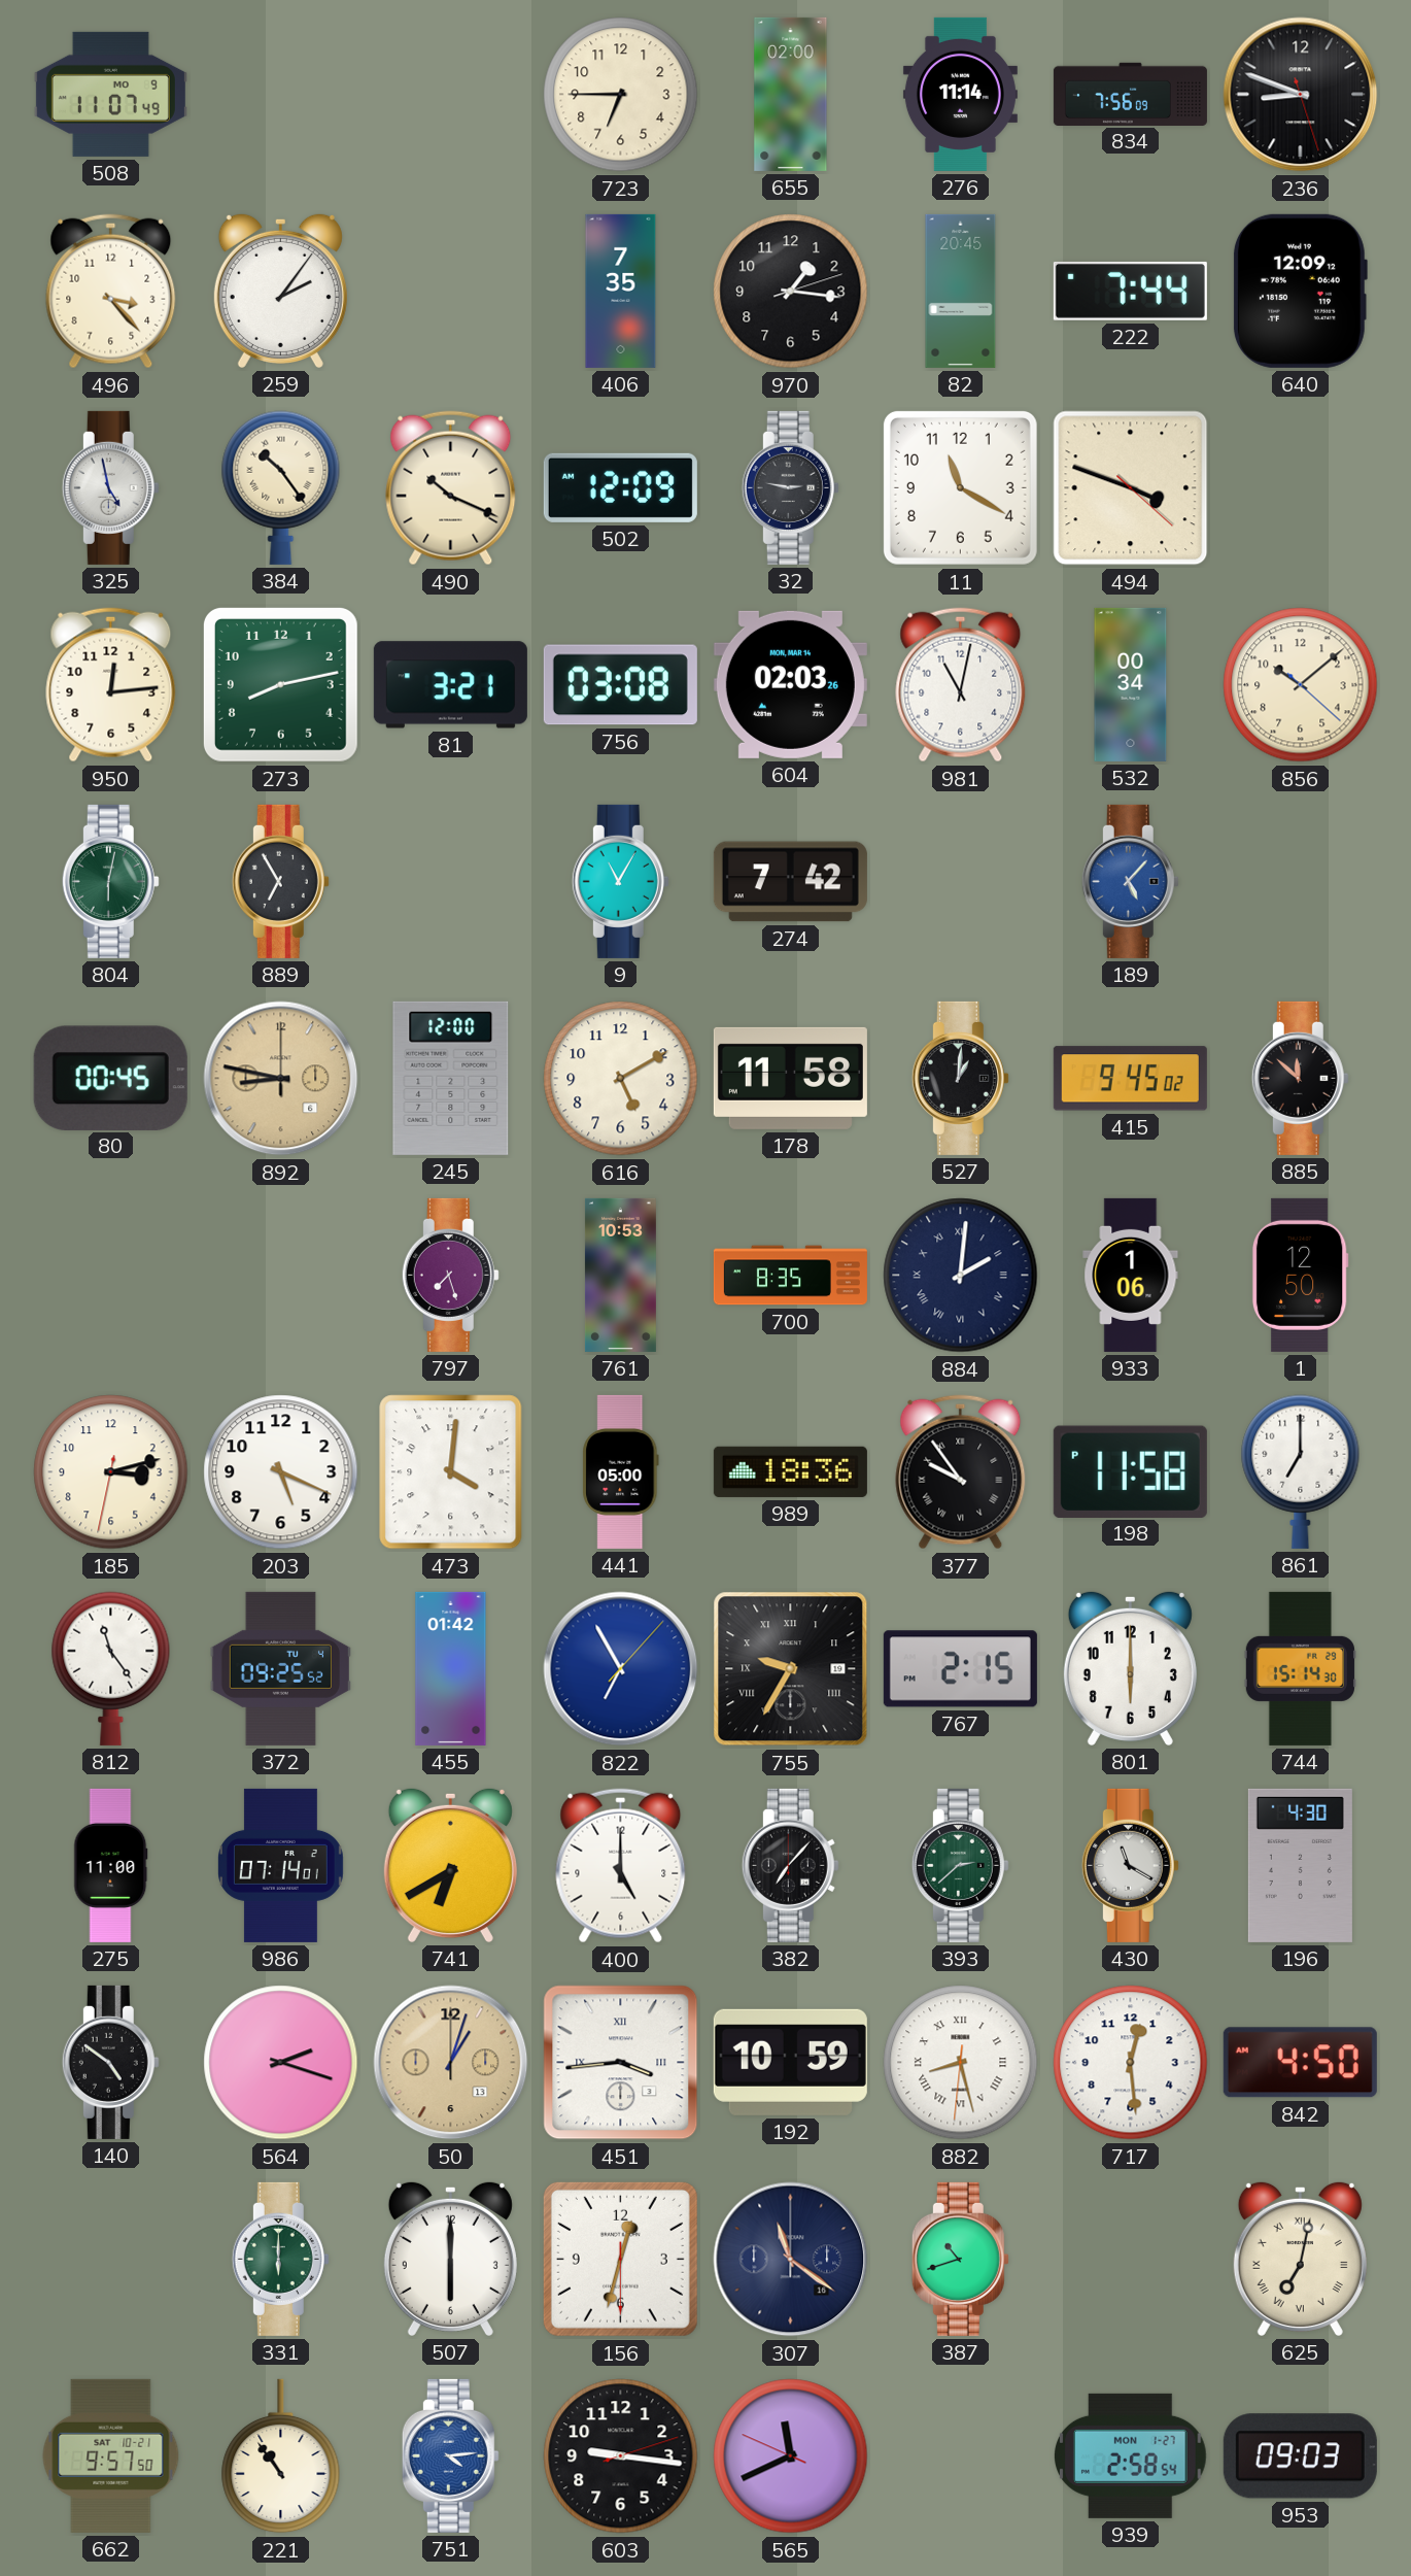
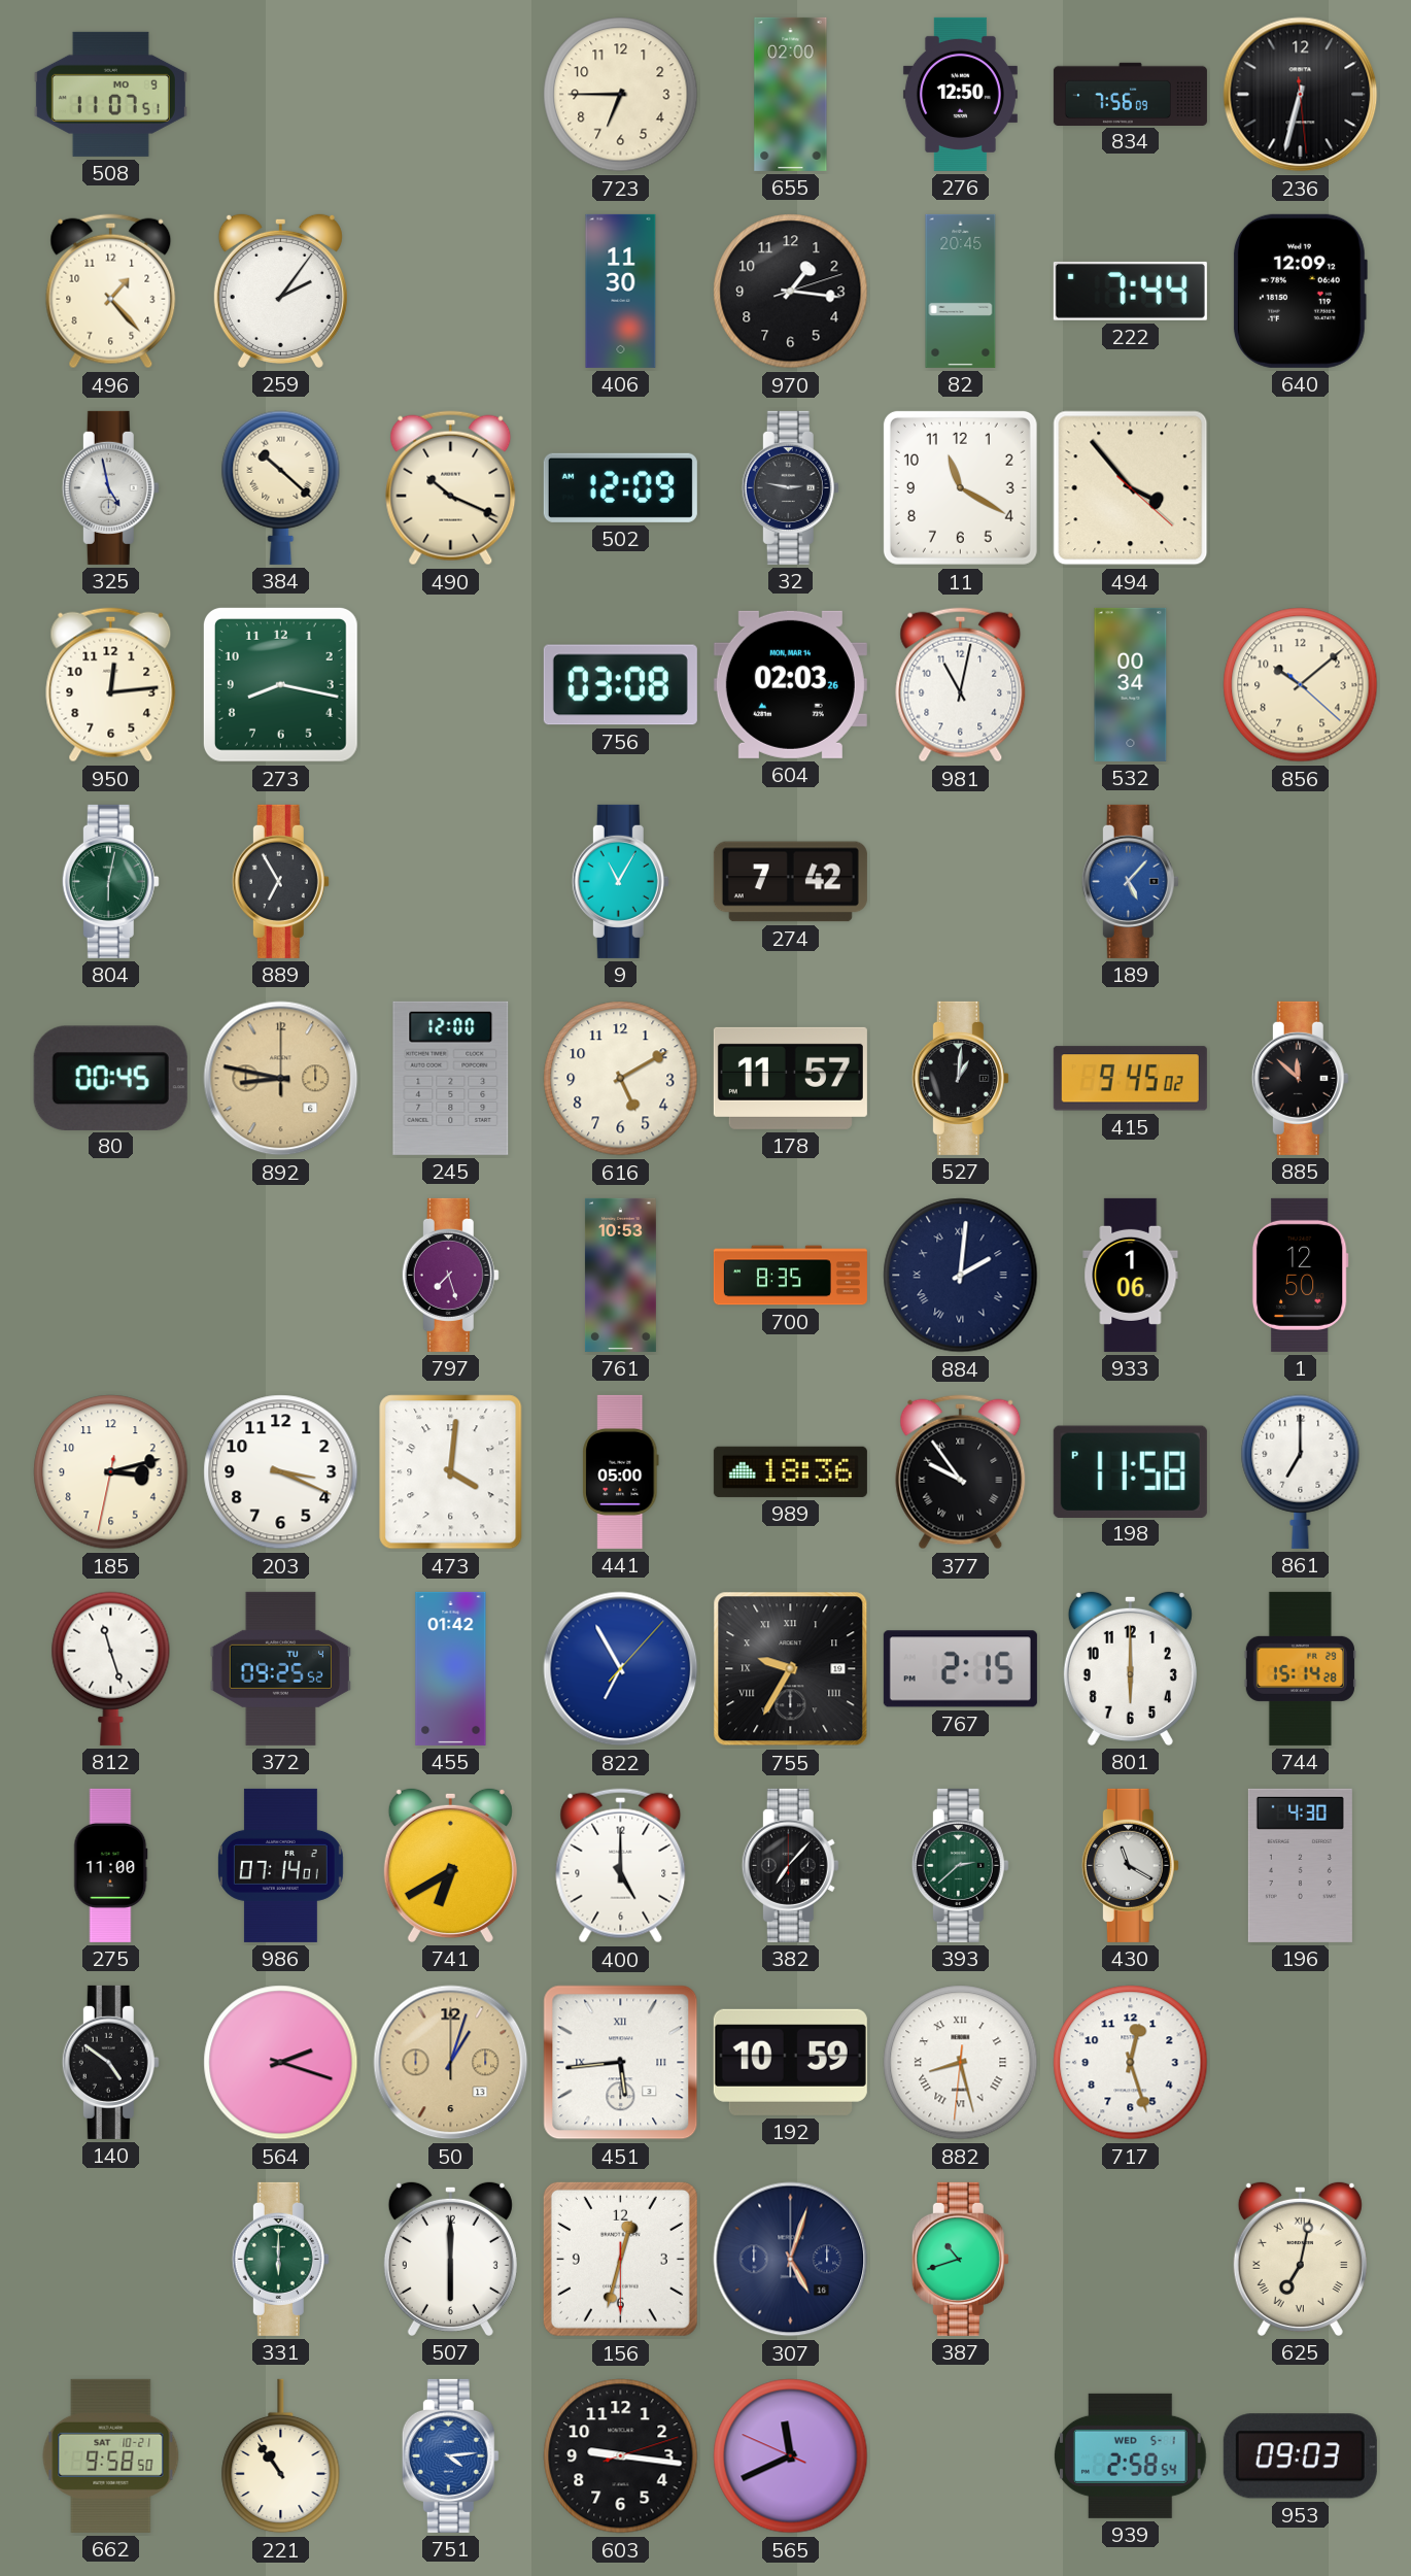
508: 11:07:49 -> 11:07:51 (110, 94)
276: 11:14 -> 12:50 (960, 94)
236: 8:48 -> 6:32 (1301, 95)
496: 3:23 -> 1:23 (111, 292)
406: 7:35 -> 11:30 (621, 291)
384: 10:24 -> 10:22 (281, 487)
494: 3:48 -> 3:53 (1131, 488)
273: 8:13 -> 8:17 (280, 684)
81: 3:21 -> none (450, 685)
178: 11:58 -> 11:57 (790, 1078)
203: 5:19 -> 3:19 (281, 1472)
812: 11:24 -> 11:27 (111, 1668)
744: 15:14:30 -> 15:14:28 (1300, 1668)
451: 3:44 -> 5:44 (621, 2063)
717: 12:29 -> 12:27 (1131, 2063)
842: 4:50 -> none (1300, 2063)
307: 11:21 -> 5:03 (791, 2260)
662: 9:57 -> 9:58 (111, 2455)
939 date: MON 1-27 -> WED 5-1 (1131, 2455)
